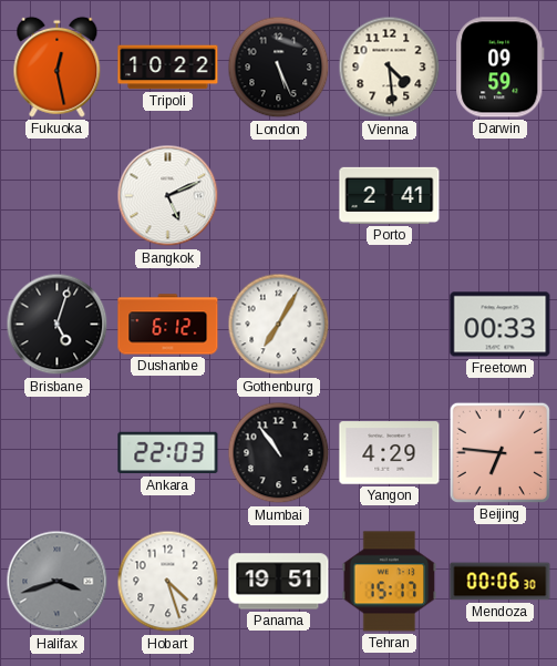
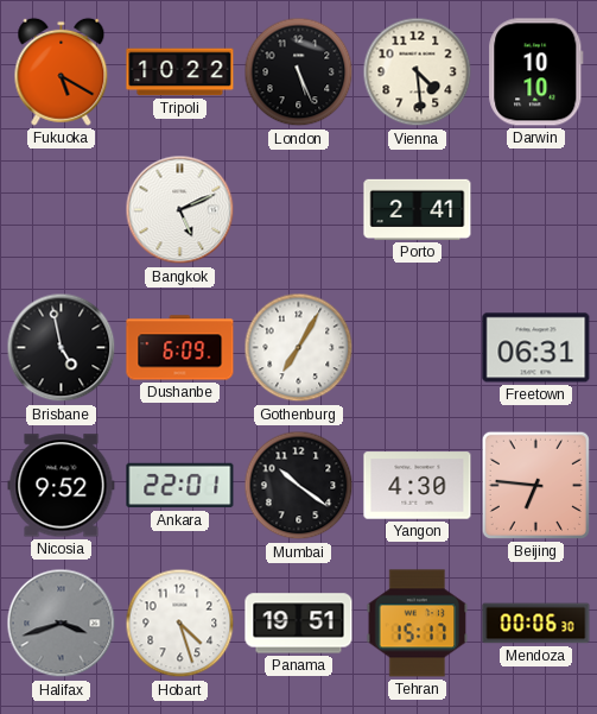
Fukuoka: 12:28 -> 5:20 (62, 71)
Darwin: 09:59 -> 10:10 (536, 72)
Brisbane: 5:03 -> 4:58 (62, 348)
Dushanbe: 6:12 -> 6:09 (180, 348)
Freetown: 00:33 -> 06:31 (536, 348)
Nicosia: none -> 9:52 (62, 486)
Ankara: 22:03 -> 22:01 (180, 486)
Mumbai: 10:54 -> 10:21 (299, 486)
Yangon: 4:29 -> 4:30 (418, 486)
